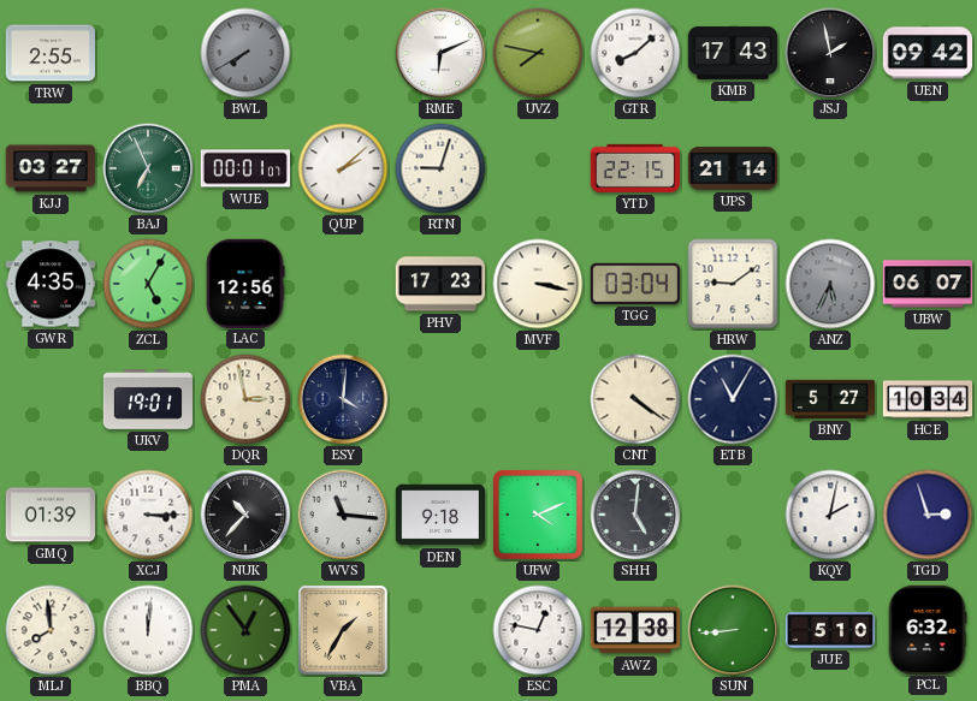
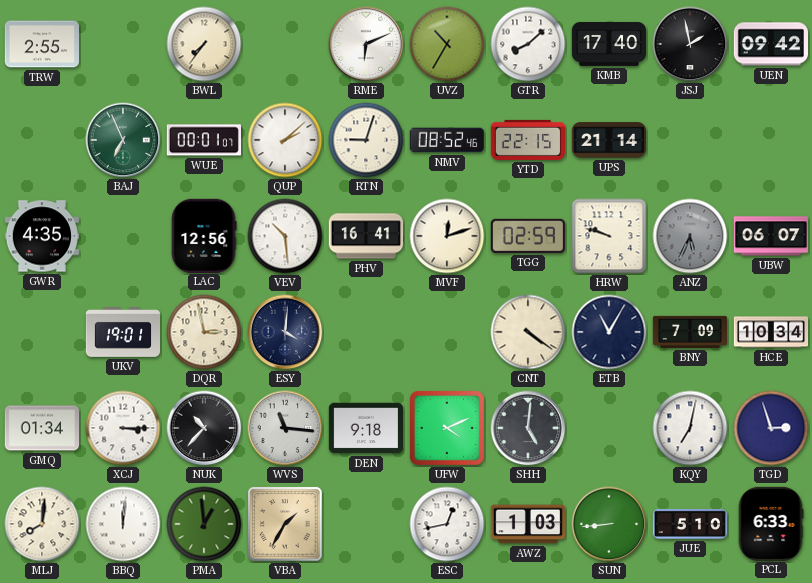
BWL: 7:40 -> 7:36 (204, 44)
BWL dial: grey -> cream (204, 44)
UVZ: 7:47 -> 10:35 (447, 44)
KMB: 17:43 -> 17:40 (609, 44)
KJJ: 03:27 -> none (49, 168)
NMV: none -> 08:52 (446, 140)
ZCL: 5:05 -> none (148, 284)
VEV: none -> 10:29 (285, 236)
PHV: 17:23 -> 16:41 (365, 236)
MVF: 3:17 -> 12:12 (447, 236)
TGG: 03:04 -> 02:59 (528, 236)
HRW: 9:09 -> 9:48 (609, 236)
BNY: 5:27 -> 7:09 (690, 332)
GMQ: 01:39 -> 01:34 (41, 428)
KQY: 2:02 -> 7:02 (690, 428)
MLJ: 7:59 -> 8:01 (42, 524)
PMA: 12:54 -> 12:59 (204, 524)
ESC: 12:47 -> 12:43 (447, 524)
AWZ: 12:38 -> 1:03 (527, 524)
PCL: 6:32 -> 6:33 (771, 523)
